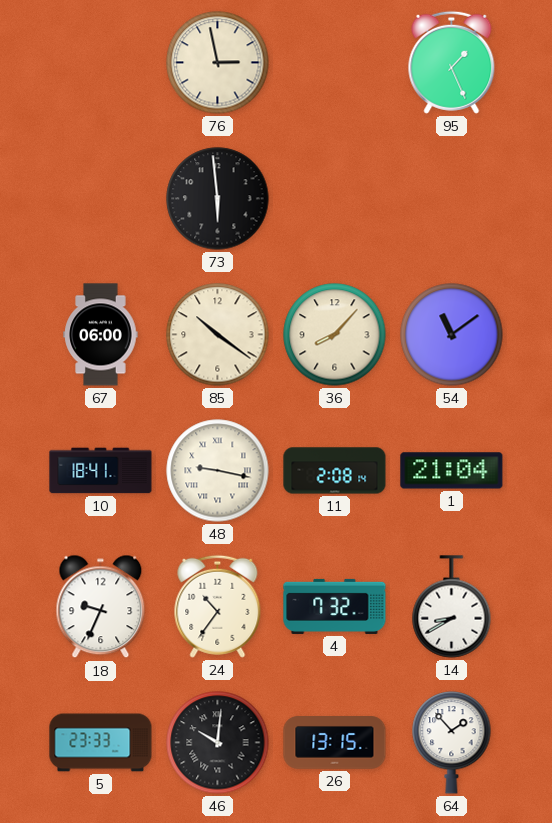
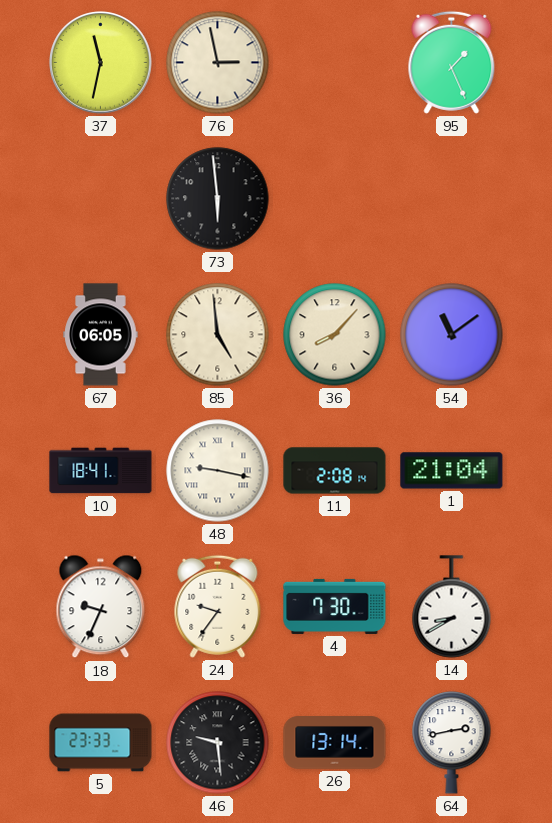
37: none -> 11:32 (101, 63)
67: 06:00 -> 06:05 (101, 335)
85: 10:21 -> 4:59 (218, 335)
24: 10:36 -> 9:36 (218, 606)
4: 7:32 -> 7:30 (335, 606)
46: 10:01 -> 9:29 (218, 743)
26: 13:15 -> 13:14 (335, 743)
64: 1:53 -> 2:43 (452, 743)
